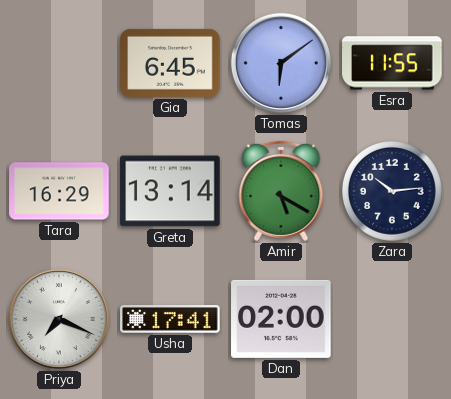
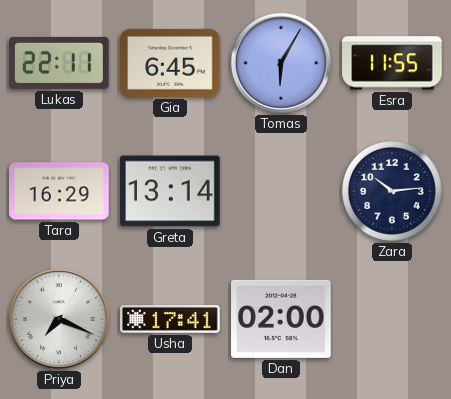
Lukas: none -> 22:11 (59, 63)
Tomas: 6:09 -> 6:05 (281, 63)
Amir: 5:20 -> none (281, 191)
